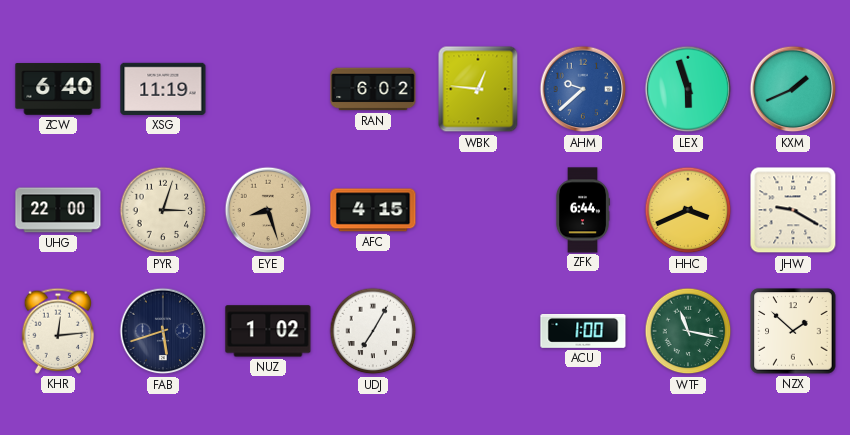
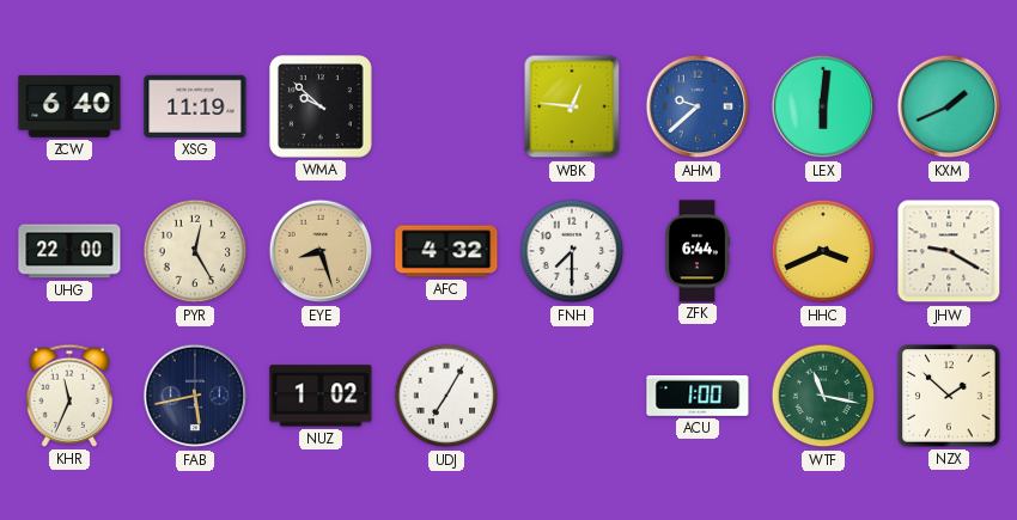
WMA: none -> 9:52 (321, 106)
RAN: 6:02 -> none (373, 89)
LEX: 5:57 -> 6:01 (823, 106)
PYR: 3:03 -> 12:25 (195, 251)
AFC: 4:15 -> 4:32 (446, 251)
FNH: none -> 7:30 (572, 251)
KHR: 12:14 -> 11:34 (69, 396)
FAB: 5:42 -> 5:43 (195, 396)
